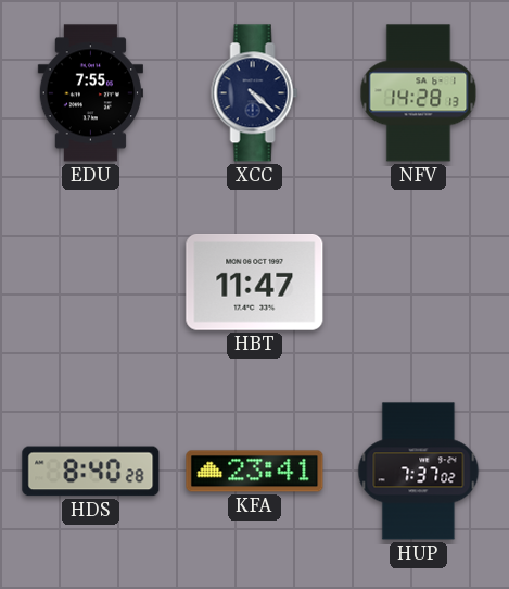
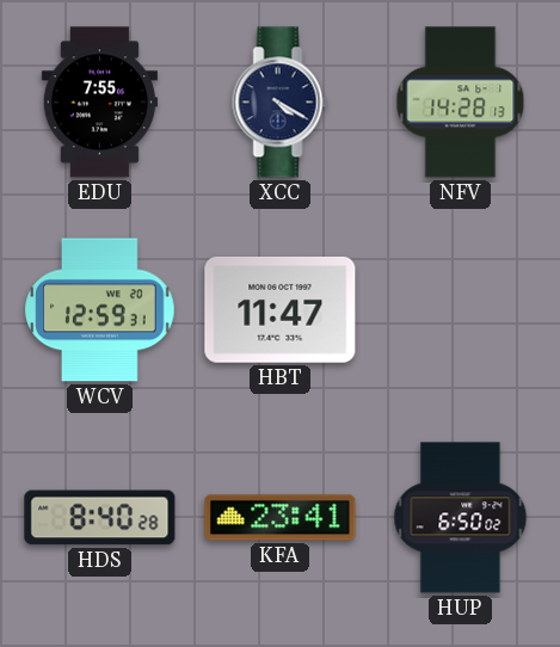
XCC: 4:22 -> 4:20 (281, 103)
WCV: none -> 12:59 (100, 310)
HUP: 7:37 -> 6:50 (461, 518)
